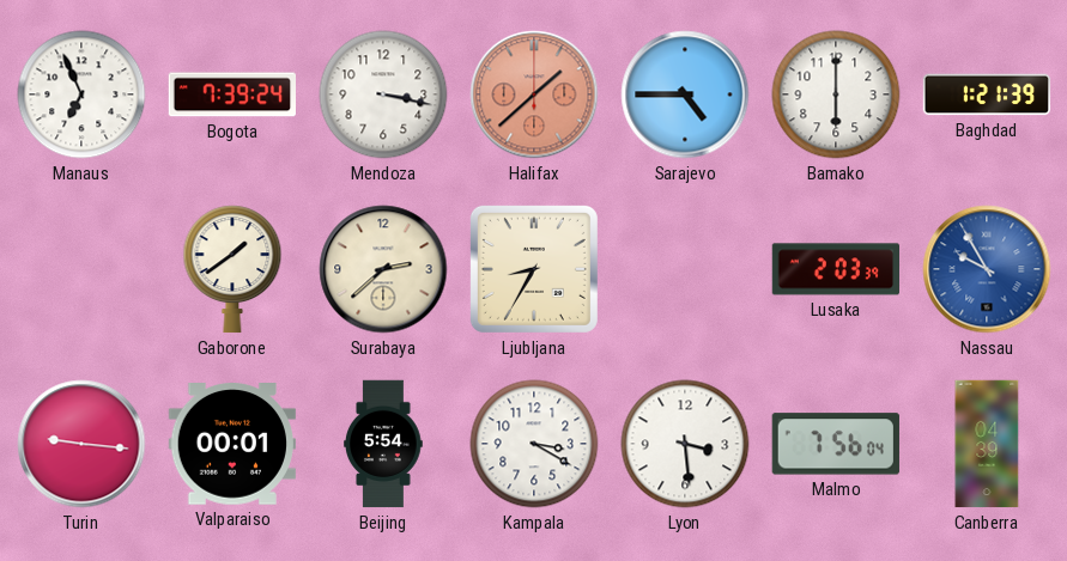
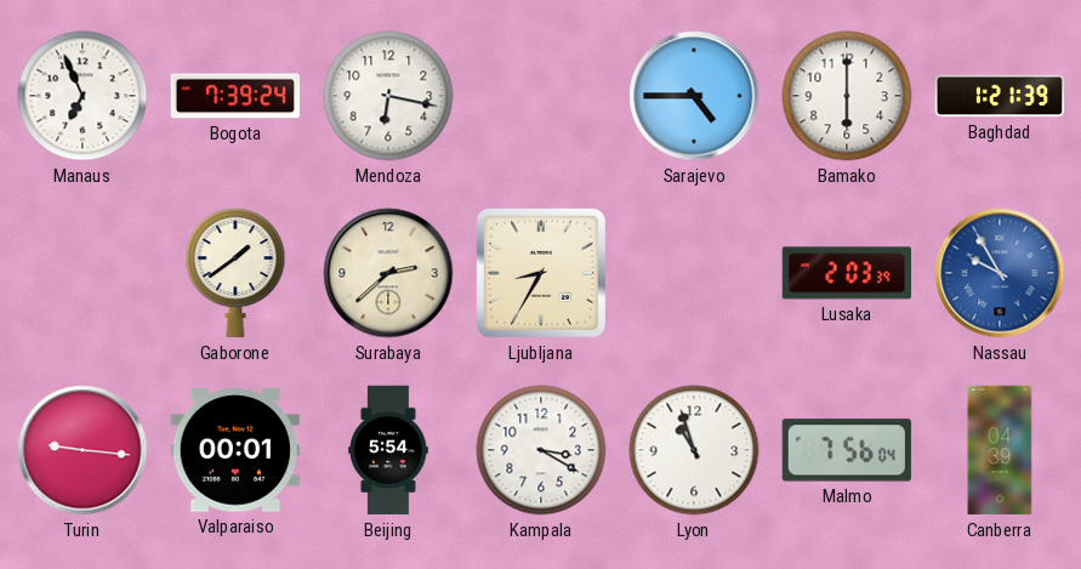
Mendoza: 3:17 -> 6:17 (388, 96)
Halifax: 1:38 -> none (534, 94)
Lyon: 3:29 -> 10:57 (694, 450)
